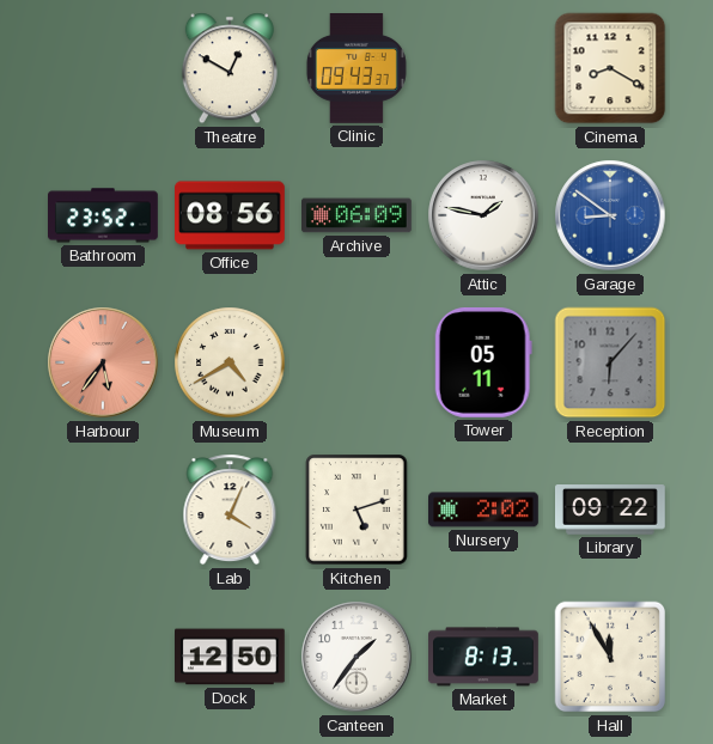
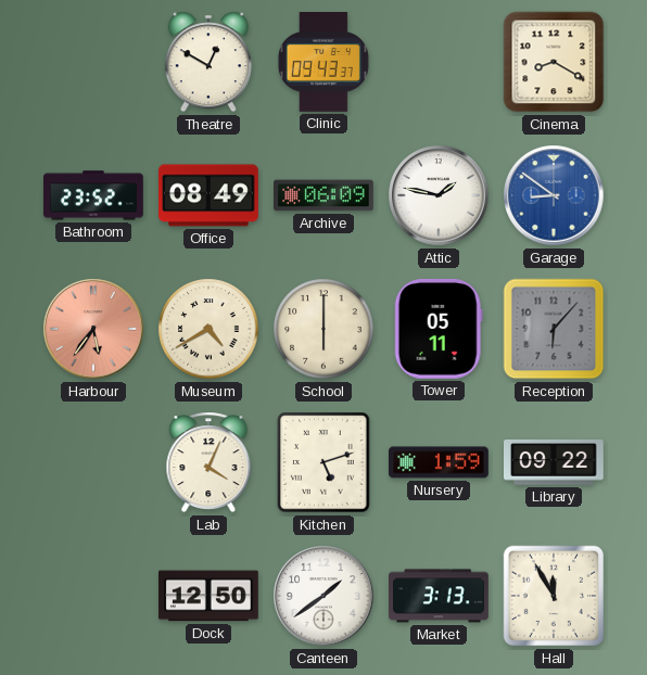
Office: 08:56 -> 08:49 (210, 195)
School: none -> 6:00 (323, 329)
Nursery: 2:02 -> 1:59 (440, 462)
Canteen: 1:36 -> 1:39 (323, 596)
Market: 8:13 -> 3:13 (440, 596)
